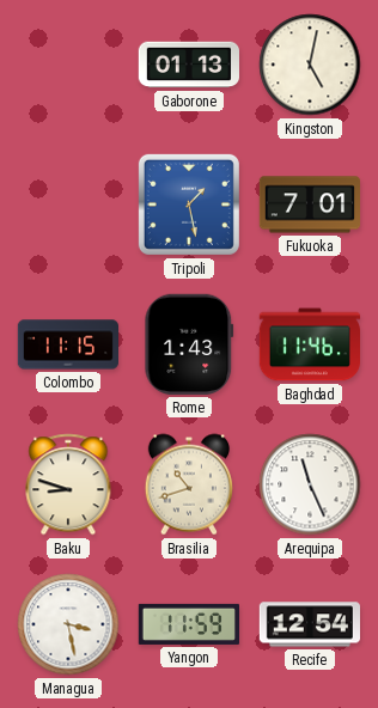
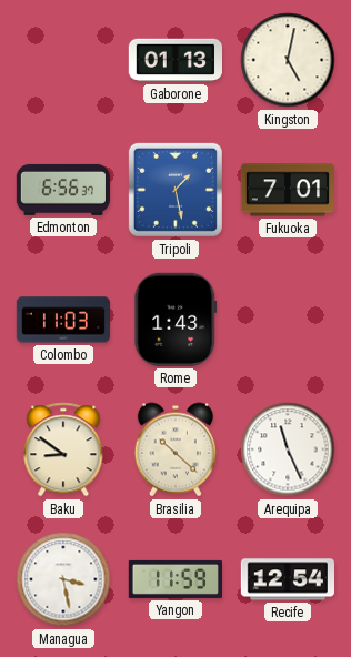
Edmonton: none -> 6:56 (62, 190)
Colombo: 11:15 -> 11:03 (62, 320)
Baghdad: 11:46 -> none (309, 344)
Baku: 8:48 -> 8:51 (63, 449)
Brasilia: 10:42 -> 10:22 (175, 449)
